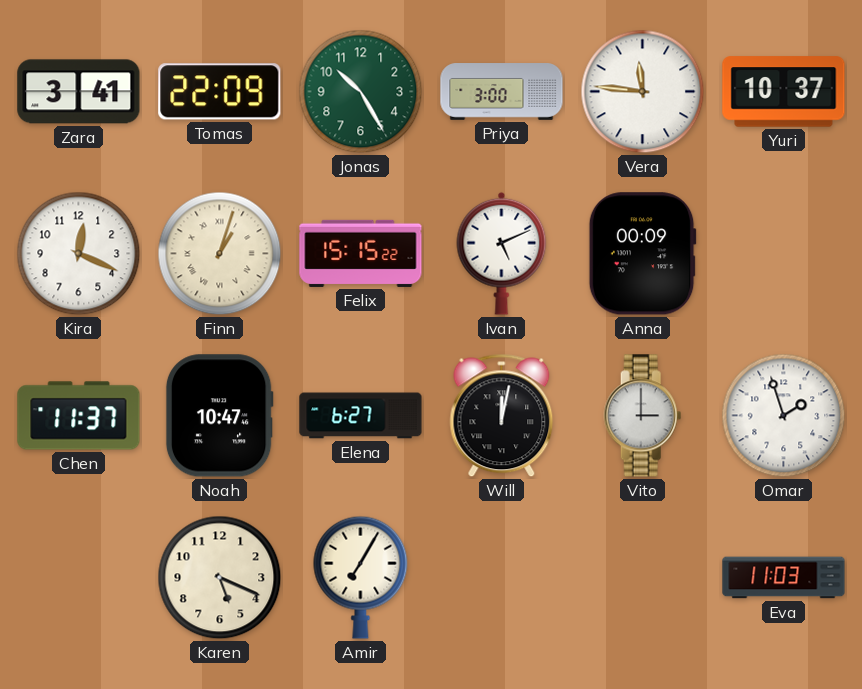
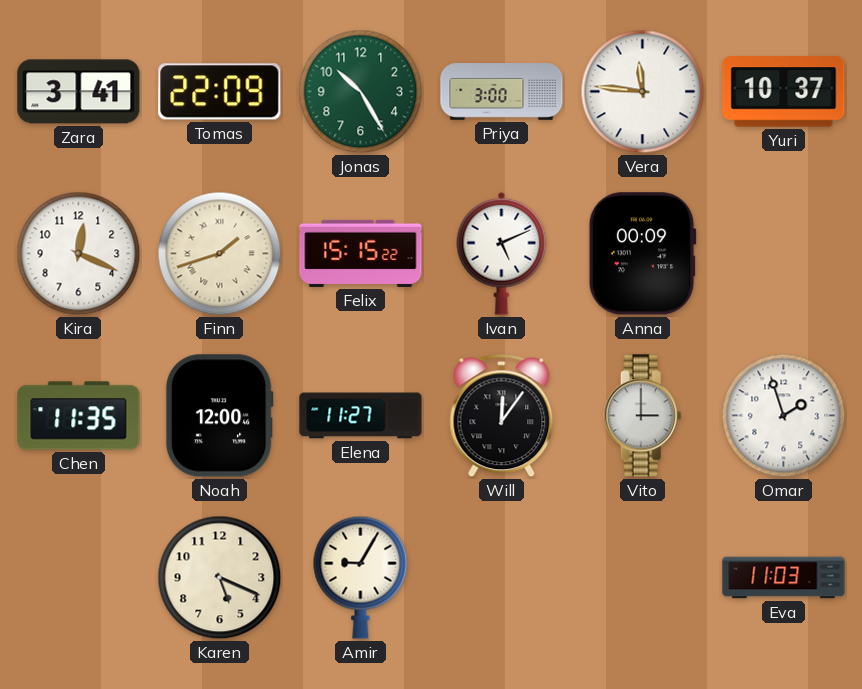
Finn: 1:03 -> 1:42 (220, 254)
Chen: 11:37 -> 11:35 (79, 416)
Noah: 10:47 -> 12:00 (219, 416)
Elena: 6:27 -> 11:27 (361, 416)
Will: 12:02 -> 12:06 (502, 416)
Amir: 7:05 -> 9:05 (361, 577)
